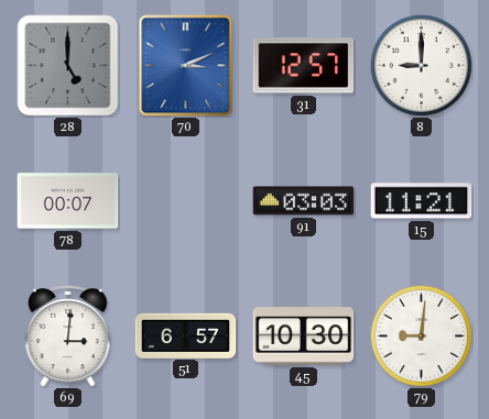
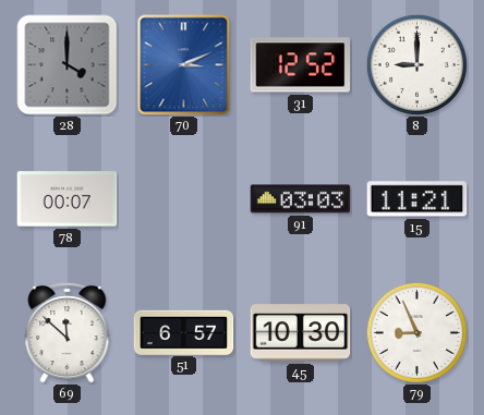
28: 5:00 -> 4:00 (68, 65)
31: 12:57 -> 12:52 (301, 65)
69: 3:01 -> 11:52 (68, 332)
79: 9:01 -> 8:56 (416, 332)
